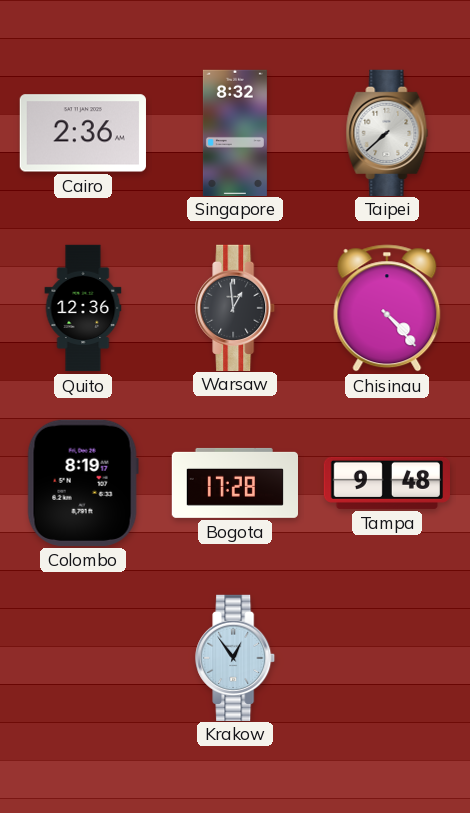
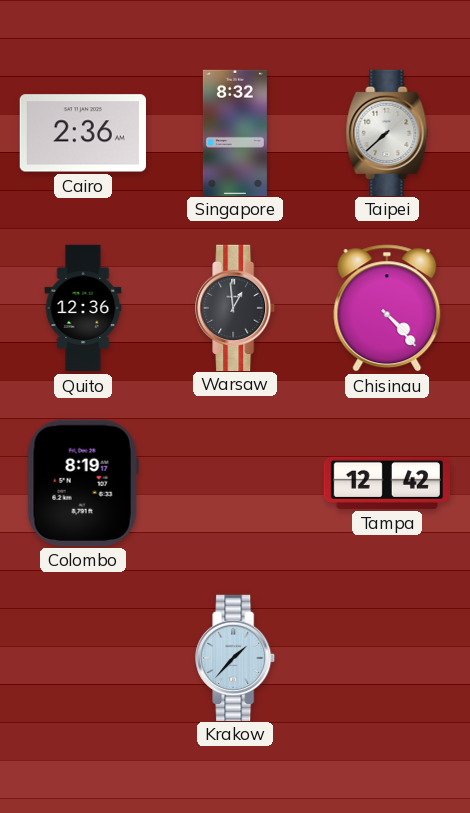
Bogota: 17:28 -> none (235, 483)
Tampa: 9:48 -> 12:42 (386, 483)
Krakow: 12:54 -> 1:37 (236, 657)
